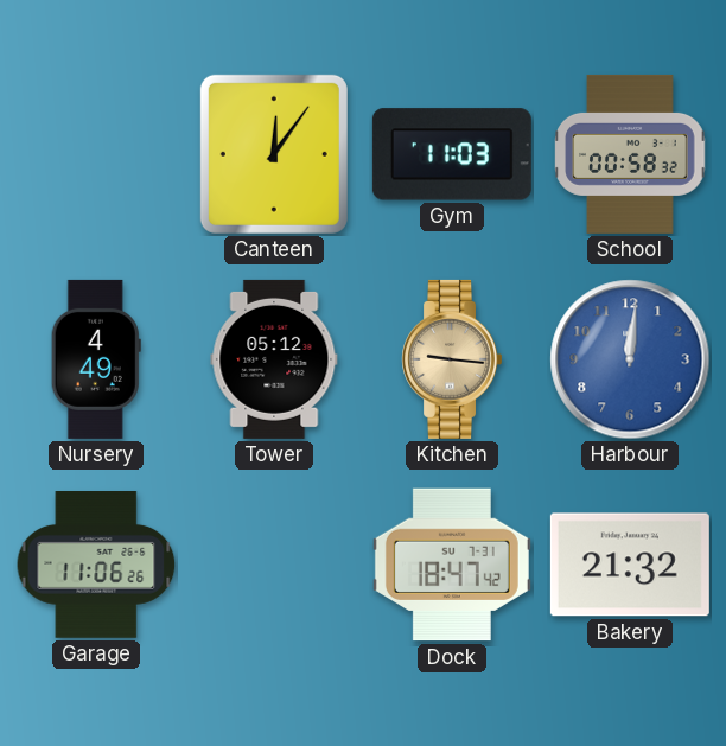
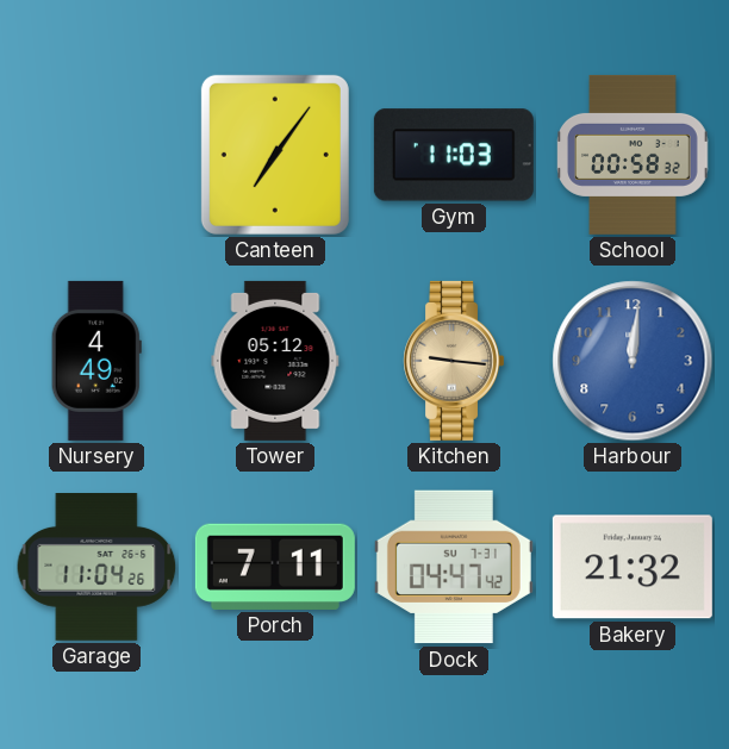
Canteen: 12:06 -> 7:06 (275, 155)
Garage: 11:06 -> 11:04 (96, 568)
Porch: none -> 7:11 (275, 567)
Dock: 18:47 -> 04:47 (454, 567)
